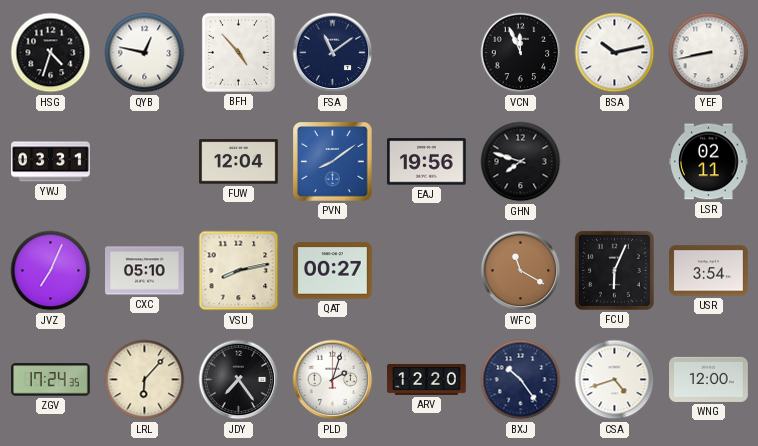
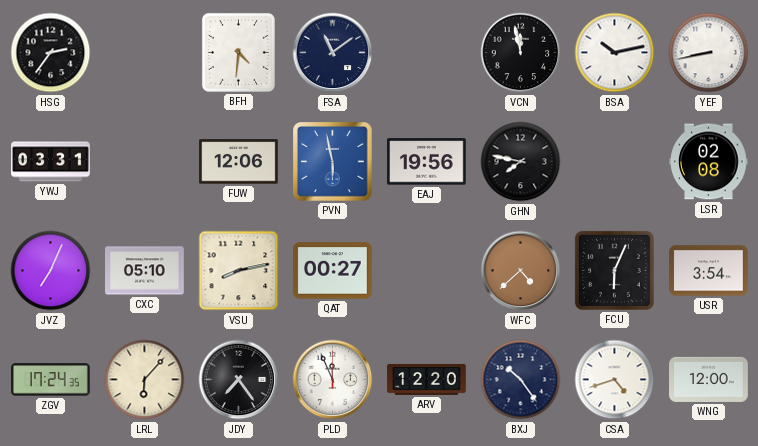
HSG: 4:33 -> 2:36 (51, 53)
QYB: 12:47 -> none (145, 53)
BFH: 4:53 -> 4:31 (238, 52)
VCN: 11:56 -> 11:58 (521, 53)
FUW: 12:04 -> 12:06 (239, 162)
PVN: 8:09 -> 5:58 (333, 162)
GHN: 7:48 -> 7:47 (521, 162)
LSR: 02:11 -> 02:08 (709, 162)
WFC: 11:20 -> 4:38 (521, 271)
PLD: 2:03 -> 11:56 (333, 380)
